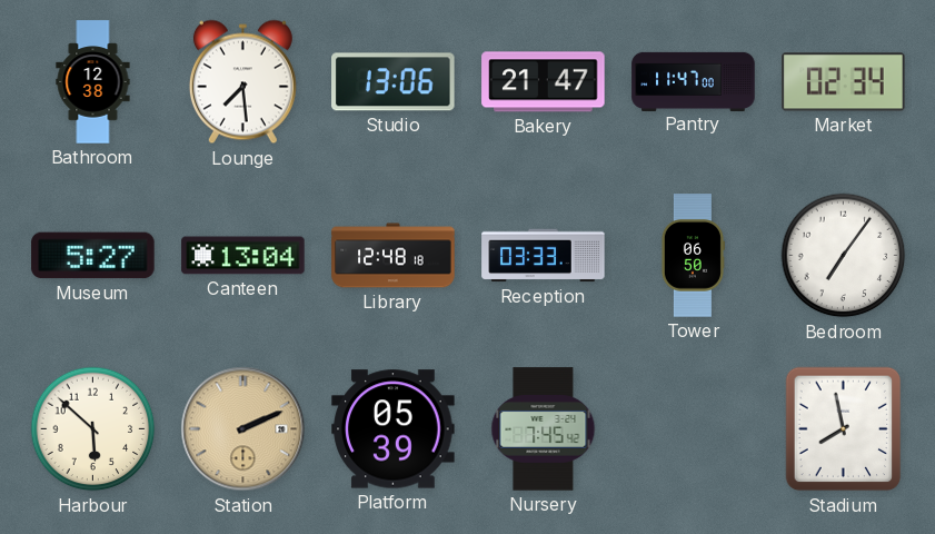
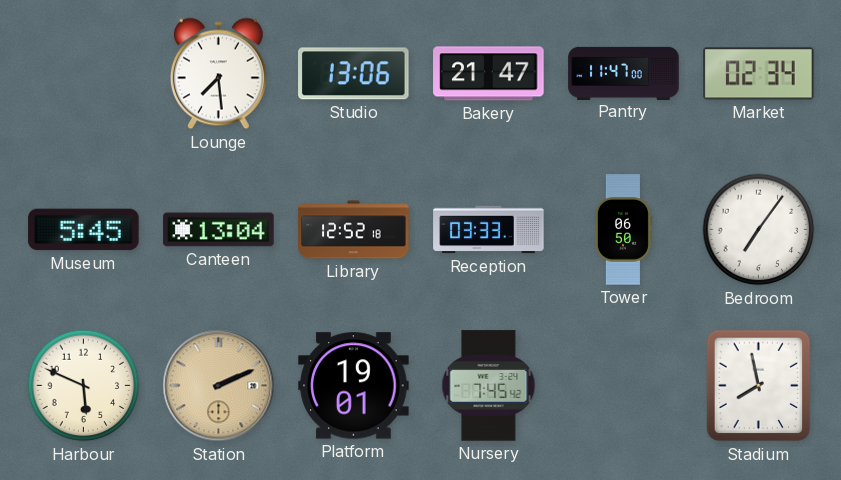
Bathroom: 12:38 -> none (93, 82)
Museum: 5:27 -> 5:45 (84, 230)
Library: 12:48 -> 12:52 (354, 230)
Harbour: 5:52 -> 5:49 (84, 386)
Platform: 05:39 -> 19:01 (354, 386)
